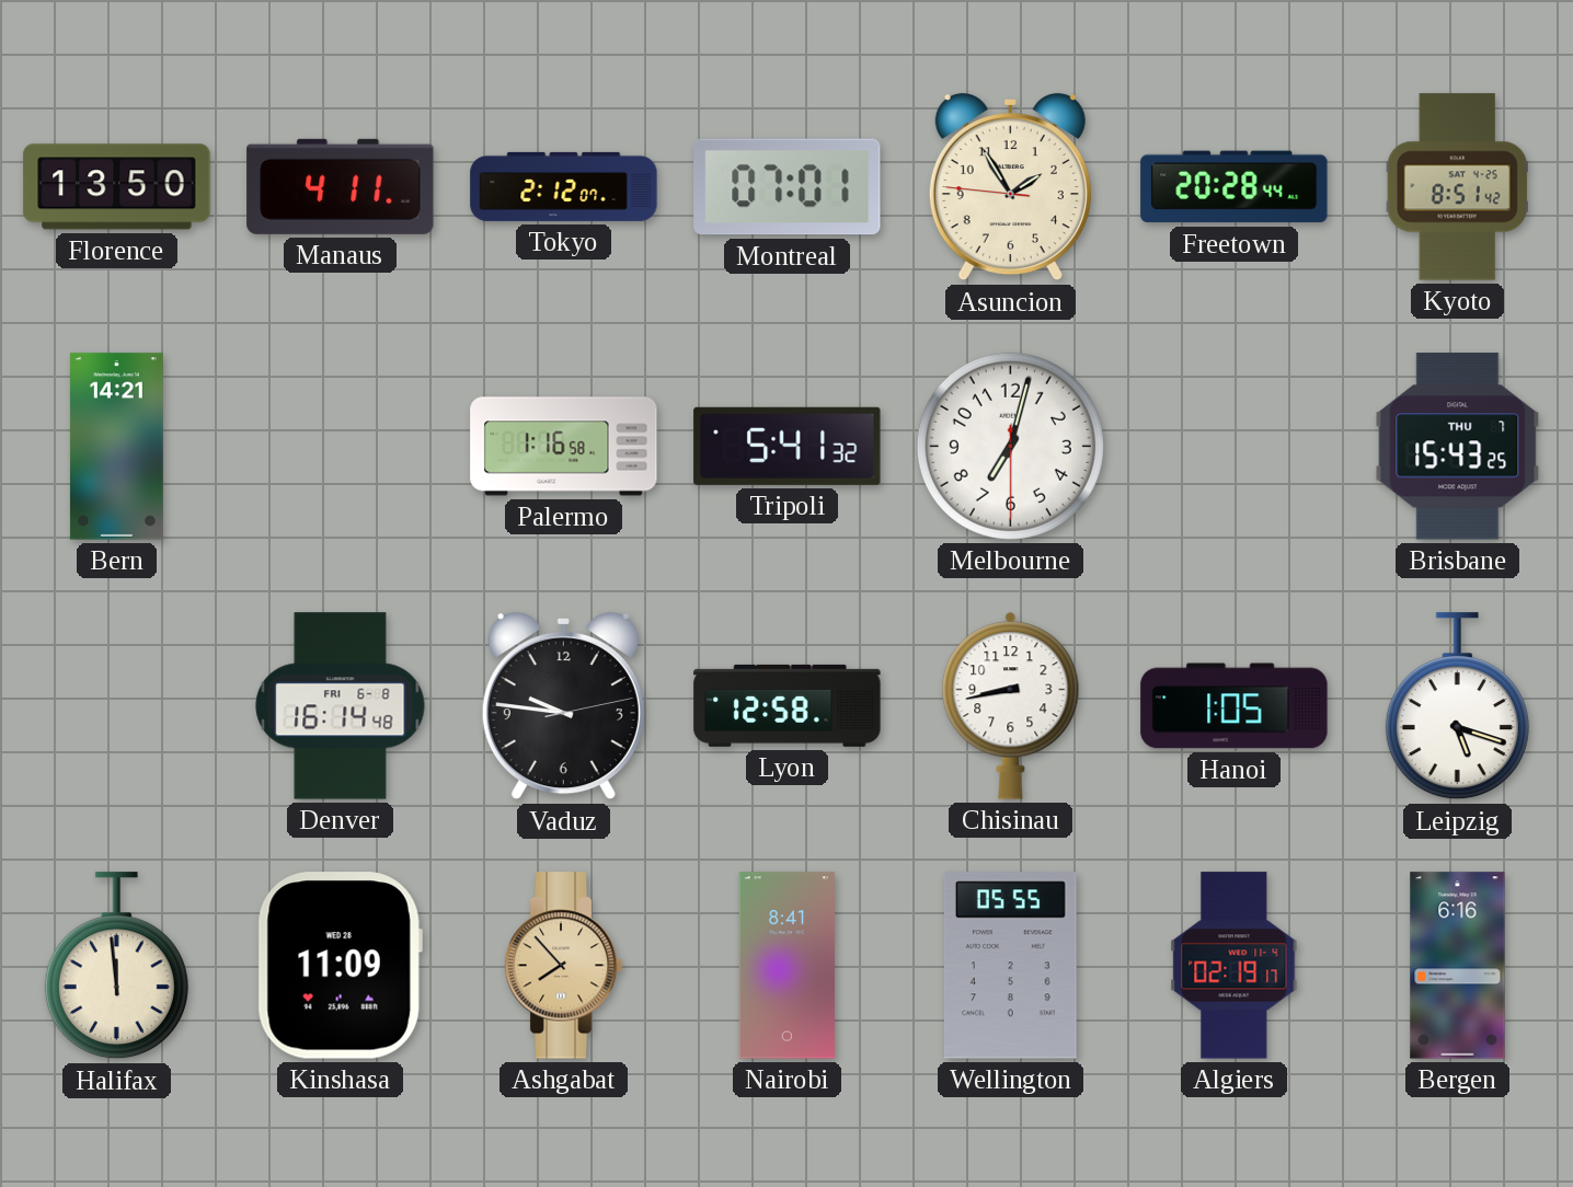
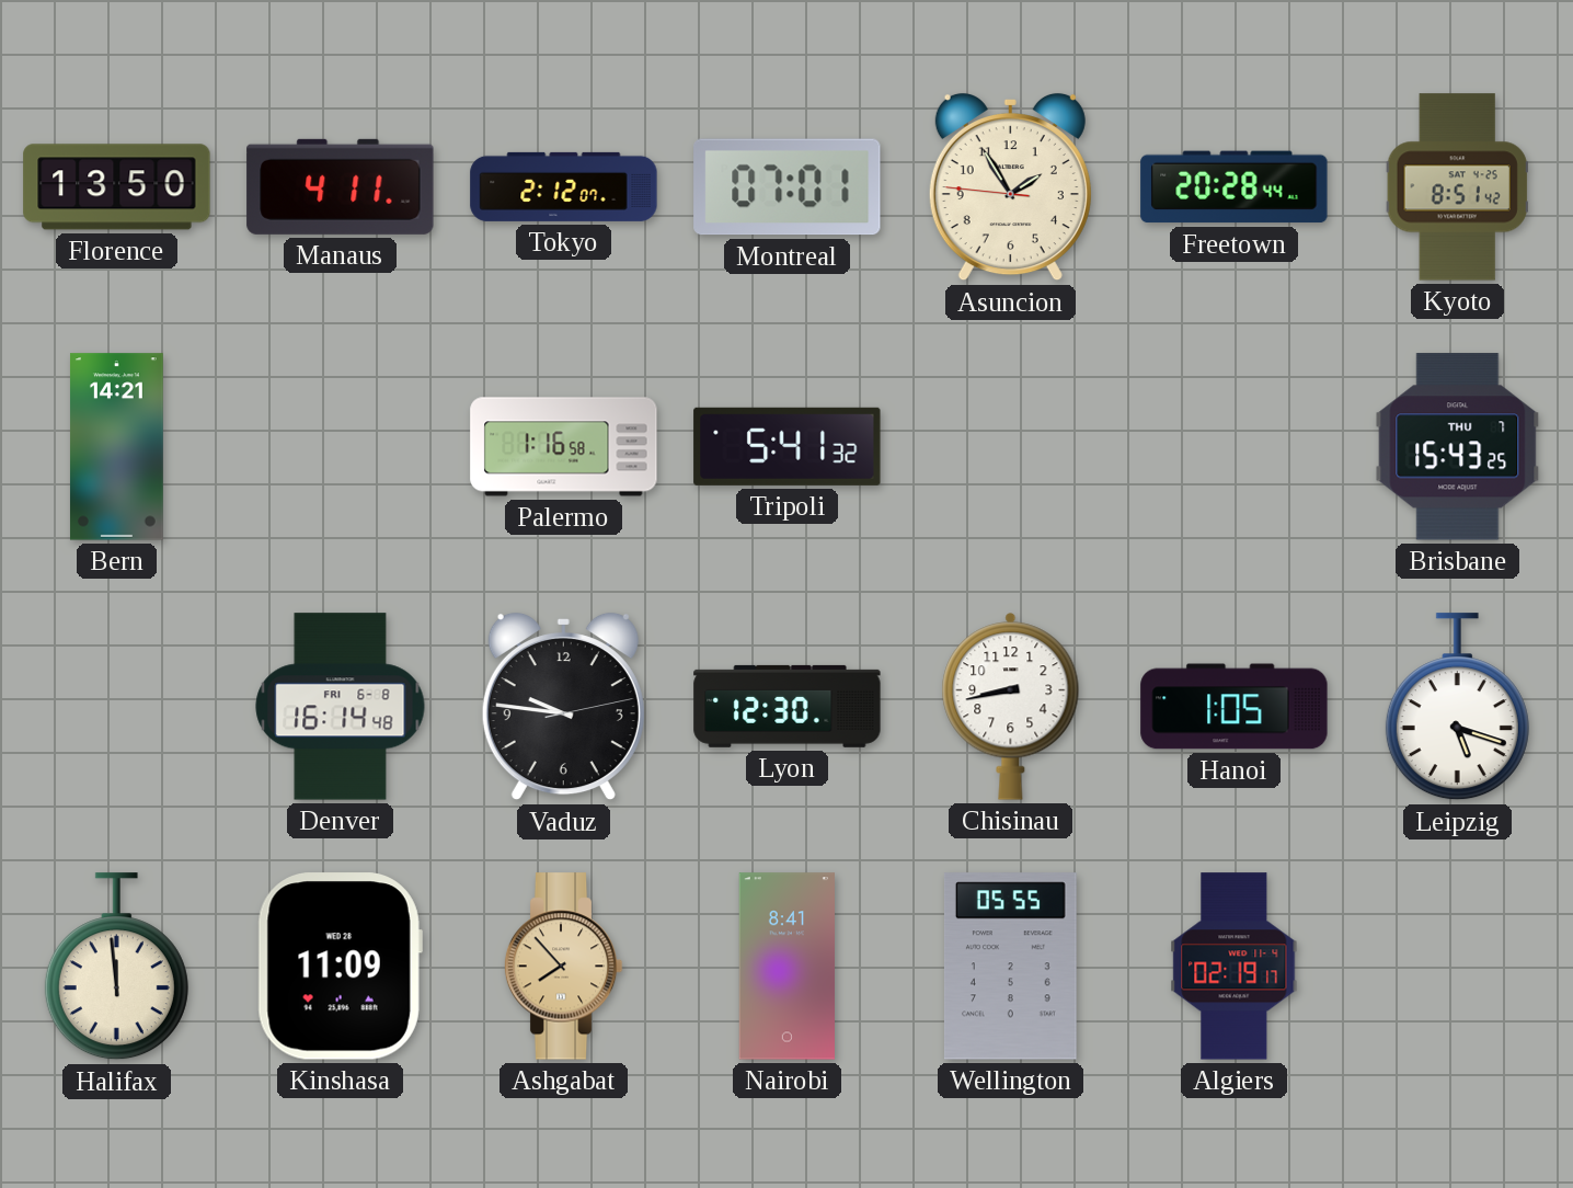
Melbourne: 7:02 -> none (1010, 446)
Lyon: 12:58 -> 12:30 (788, 706)
Bergen: 6:16 -> none (1458, 966)
